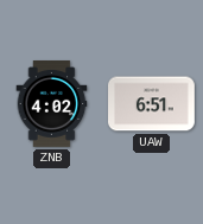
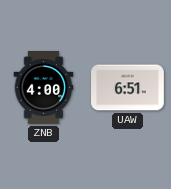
ZNB: 4:02 -> 4:00 (44, 88)
